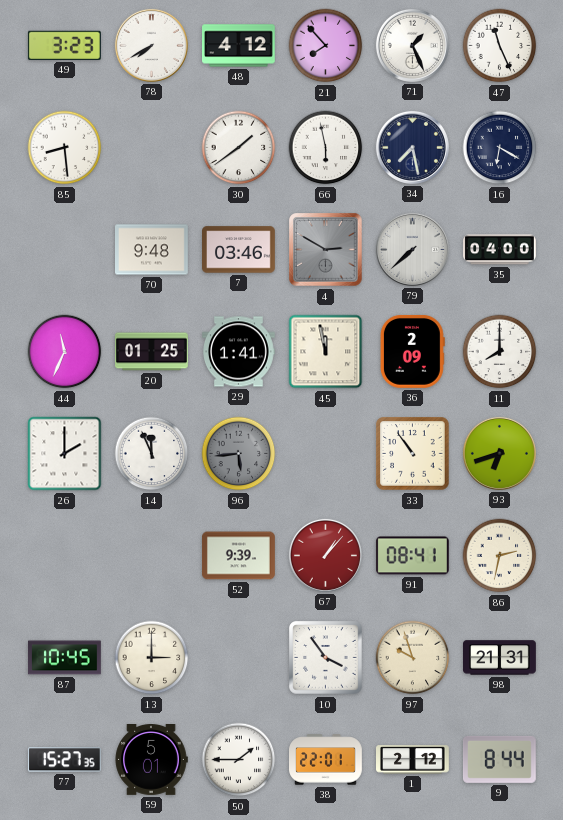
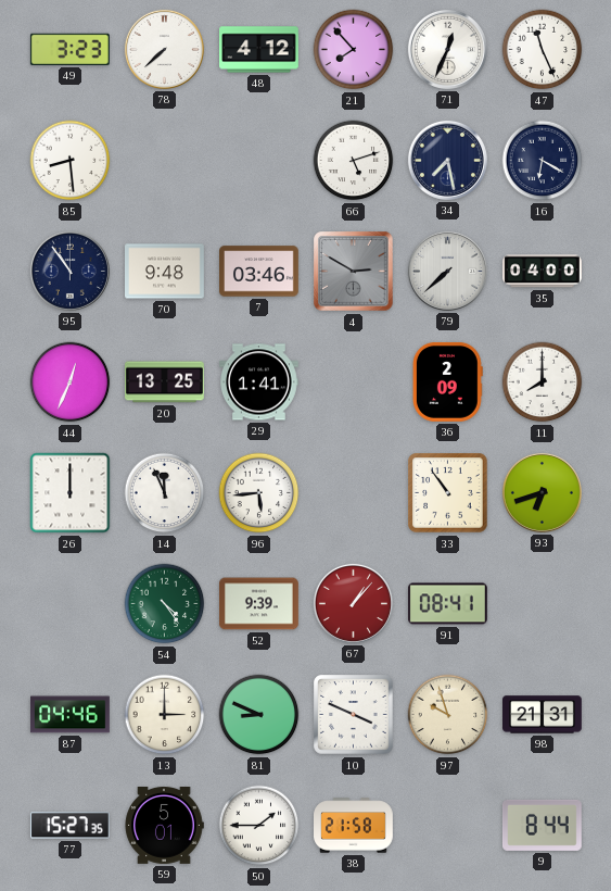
78: 7:40 -> 7:38 (164, 49)
71: 1:26 -> 12:34 (447, 49)
30: 1:39 -> none (239, 148)
66: 5:58 -> 5:12 (354, 161)
95: none -> 10:54 (69, 271)
44: 11:34 -> 12:34 (71, 382)
20: 01:25 -> 13:25 (165, 382)
45: 11:58 -> none (326, 352)
26: 2:00 -> 12:00 (71, 493)
96 dial: grey -> white (259, 493)
54: none -> 4:24 (165, 604)
86: 2:32 -> none (500, 556)
87: 10:45 -> 04:46 (71, 715)
81: none -> 8:49 (259, 715)
10: 3:54 -> 3:49 (354, 715)
38: 22:01 -> 21:58 (354, 826)
1: 2:12 -> none (413, 760)
